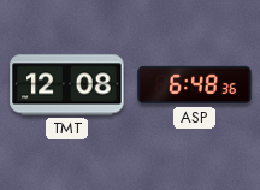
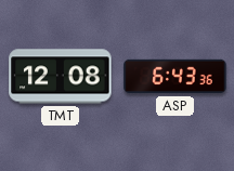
ASP: 6:48 -> 6:43 (175, 77)
